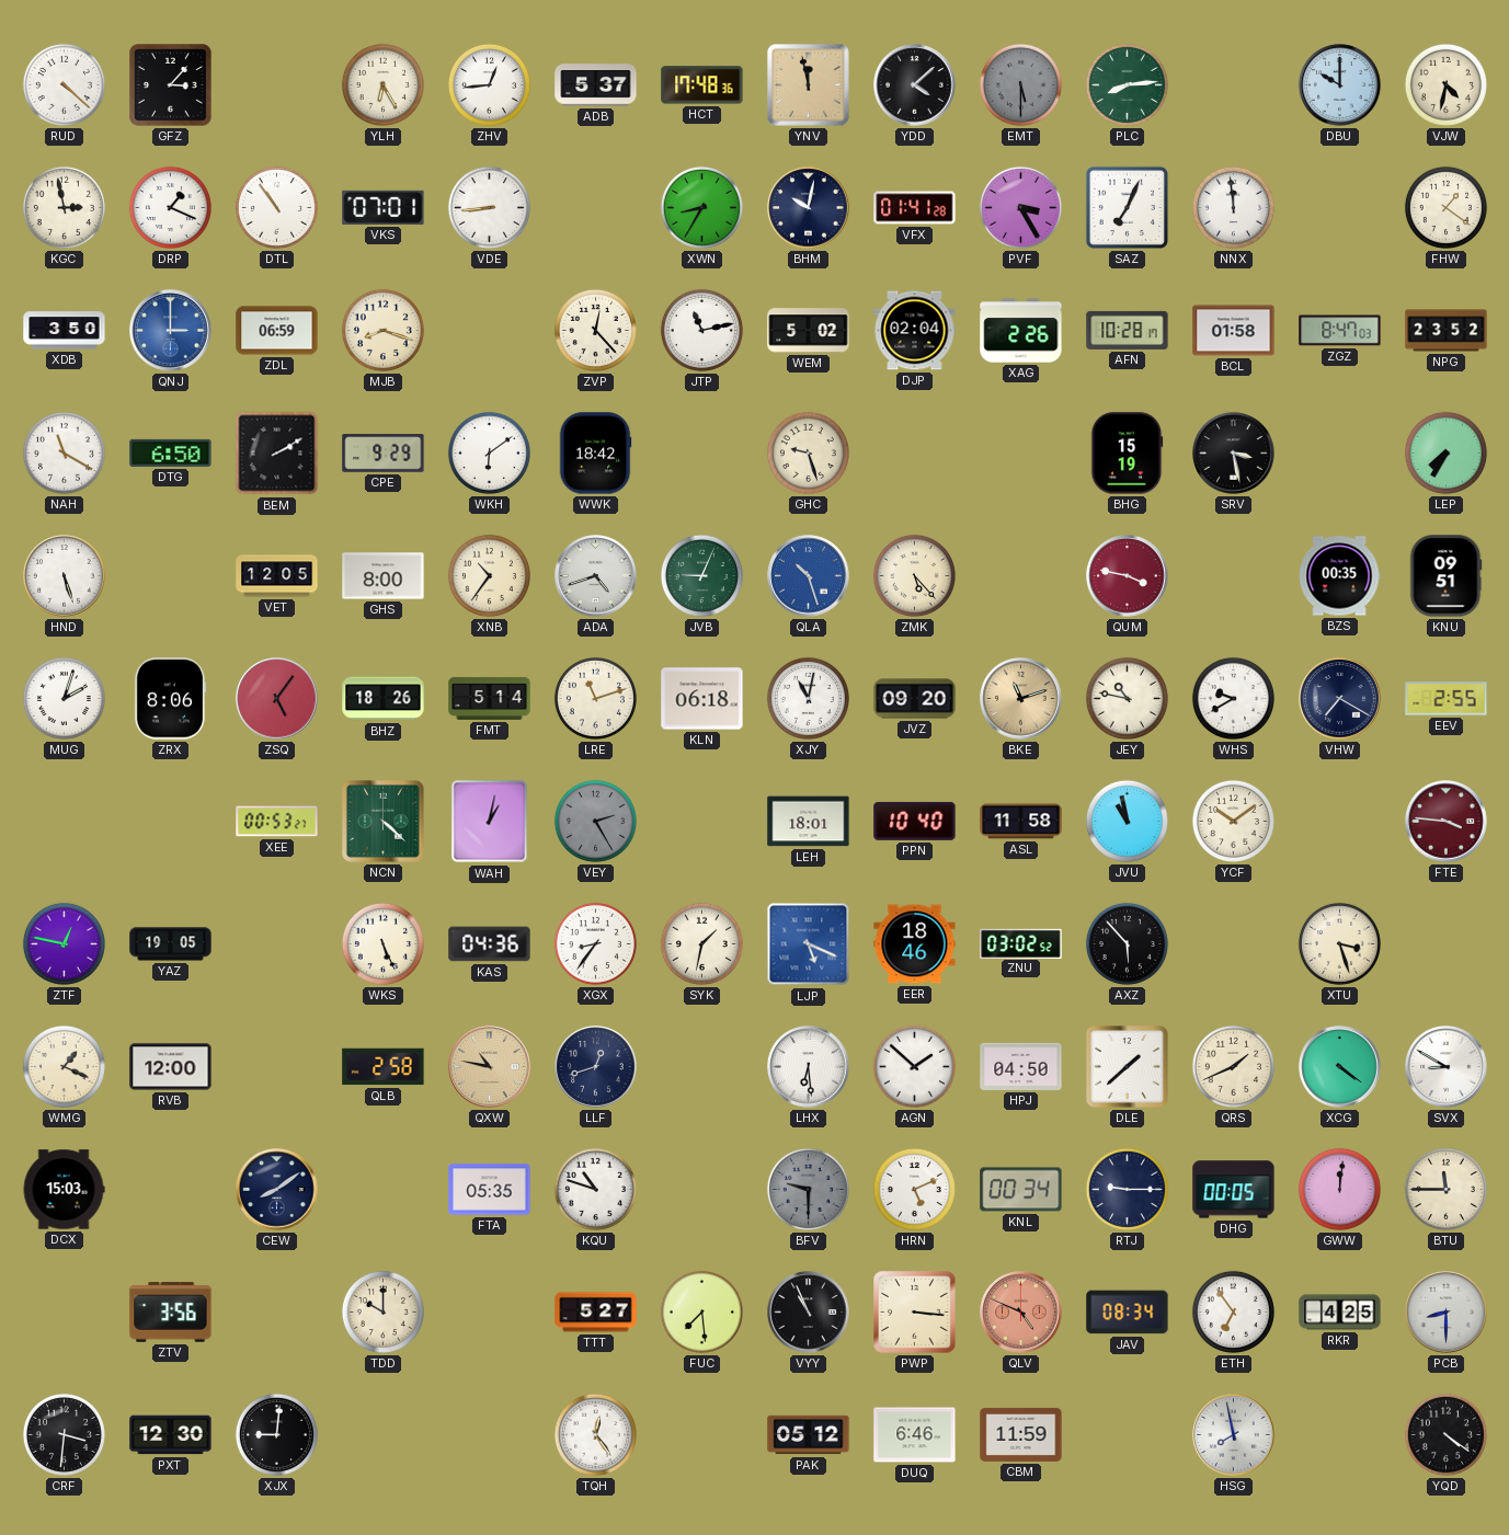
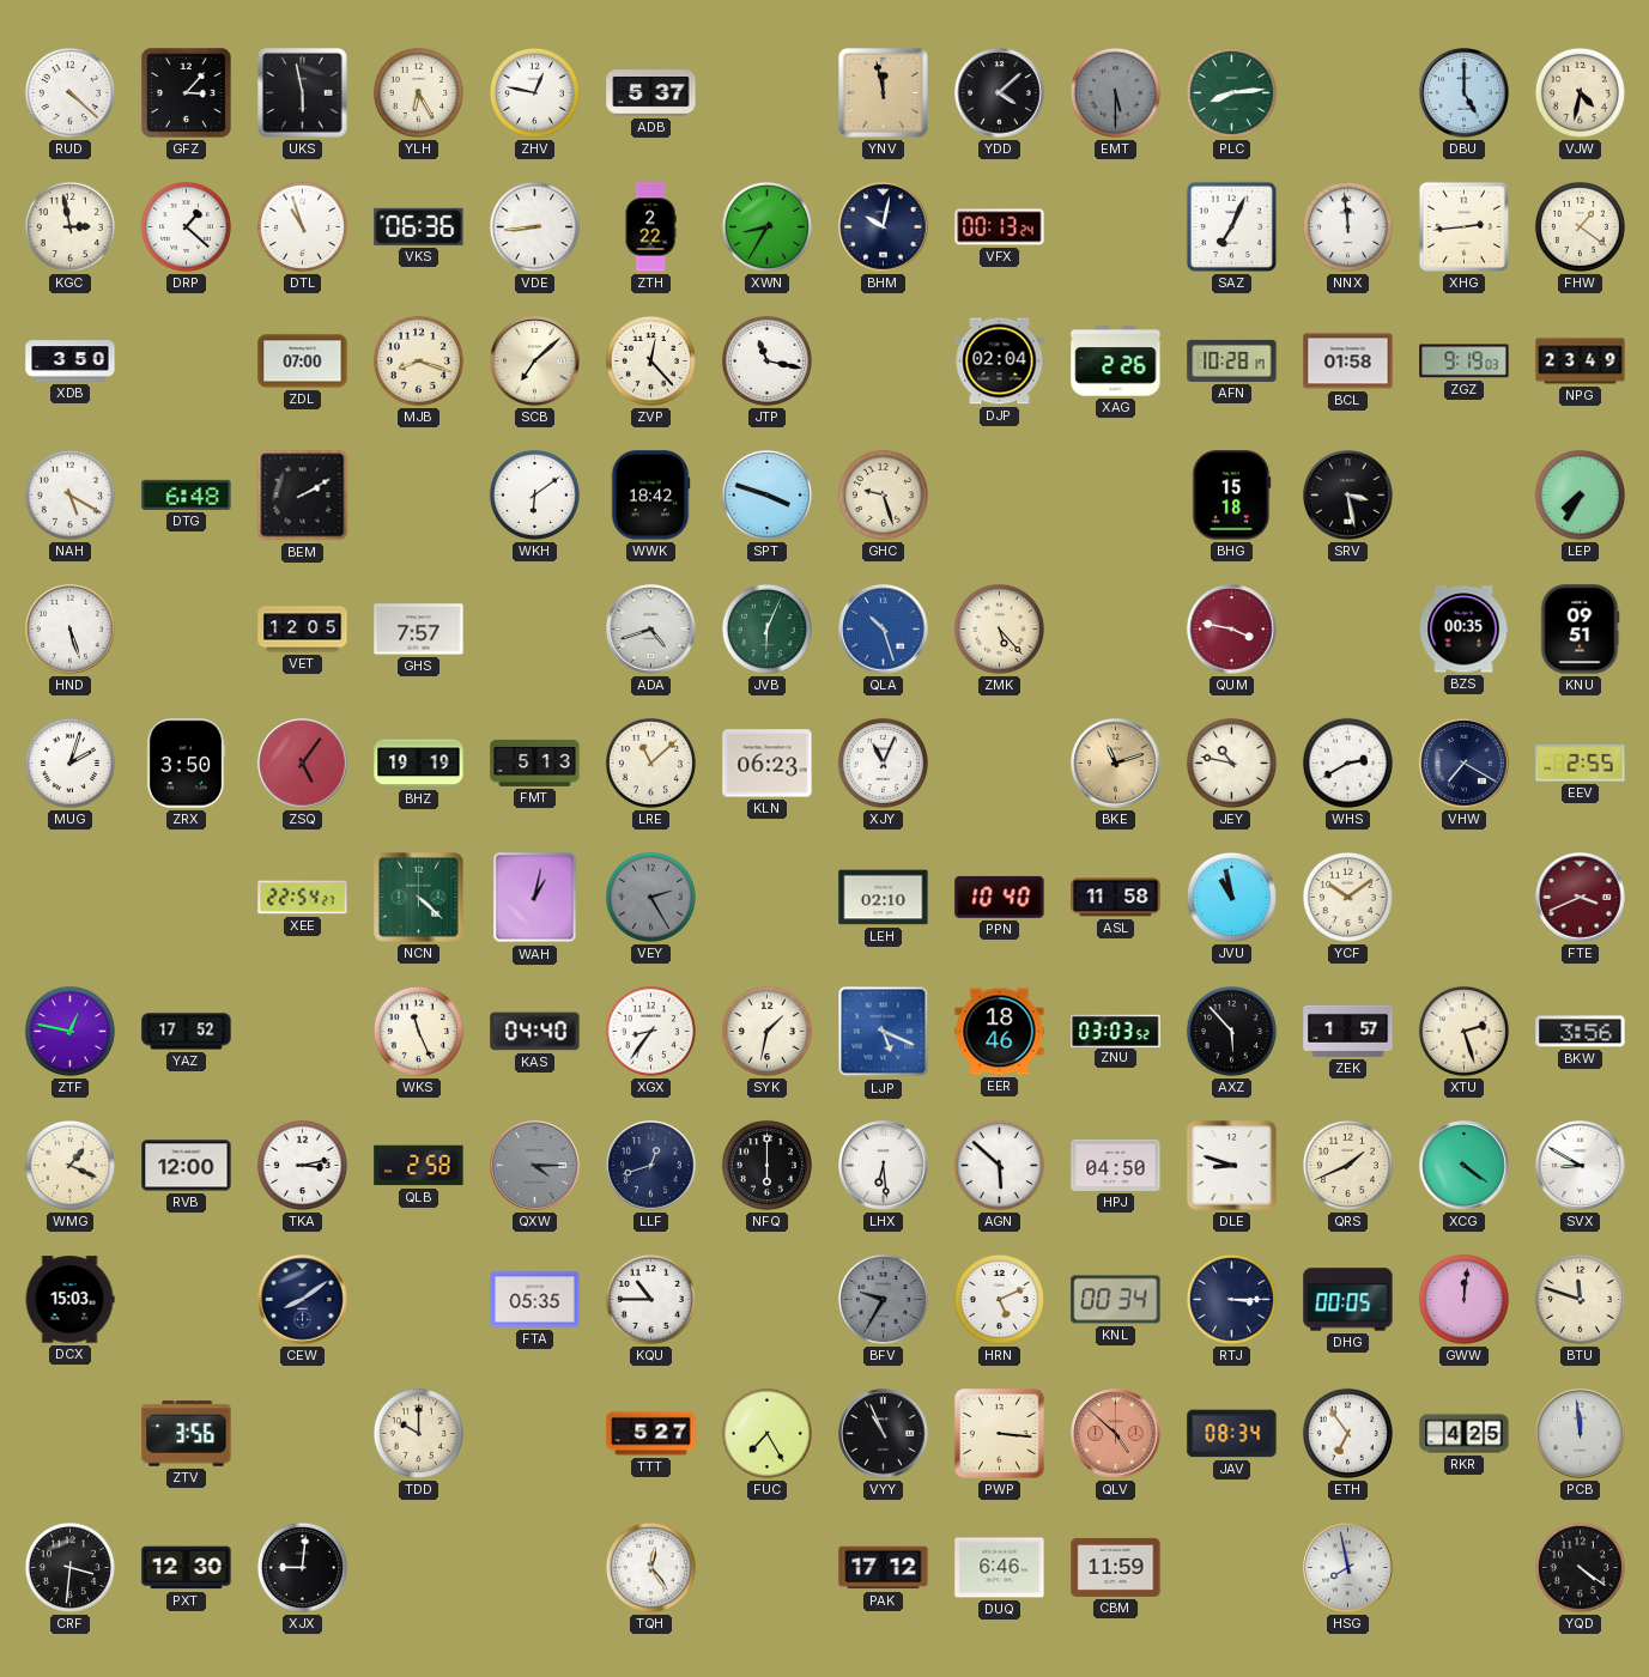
UKS: none -> 5:58 (303, 93)
ZHV: 12:44 -> 12:47 (534, 92)
HCT: 17:48 -> none (702, 85)
DBU: 10:00 -> 5:00 (1465, 93)
DRP: 1:19 -> 1:22 (186, 226)
DTL: 10:54 -> 10:57 (302, 226)
VKS: 07:01 -> 06:36 (419, 226)
ZTH: none -> 2:22 (650, 227)
VFX: 01:41 -> 00:13 (1000, 227)
PVF: 3:25 -> none (1020, 207)
XHG: none -> 2:44 (1463, 226)
QNJ: 3:00 -> none (171, 331)
ZDL: 06:59 -> 07:00 (303, 361)
SCB: none -> 7:08 (535, 361)
JTP: 11:13 -> 11:17 (766, 360)
WEM: 5:02 -> none (809, 331)
ZGZ: 8:47 -> 9:19 (1465, 361)
NPG: 23:52 -> 23:49 (1581, 361)
NAH: 11:20 -> 5:20 (69, 494)
DTG: 6:50 -> 6:48 (187, 494)
CPE: 9:29 -> none (384, 454)
SPT: none -> 3:48 (766, 494)
BHG: 15:19 -> 15:18 (1232, 496)
GHS: 8:00 -> 7:57 (419, 630)
XNB: 10:36 -> none (489, 575)
JVB: 9:04 -> 6:04 (766, 628)
ZRX: 8:06 -> 3:50 (186, 764)
BHZ: 18:26 -> 19:19 (419, 764)
FMT: 5:14 -> 5:13 (535, 762)
LRE: 11:12 -> 11:08 (650, 762)
KLN: 06:18 -> 06:23 (768, 764)
XJY: 11:02 -> 11:04 (883, 762)
JVZ: 09:20 -> none (915, 699)
WHS: 9:40 -> 2:40 (1347, 762)
XEE: 00:53 -> 22:54 (303, 898)
LEH: 18:01 -> 02:10 (884, 898)
FTE: 3:46 -> 3:41 (1581, 898)
YAZ: 19:05 -> 17:52 (187, 1032)
WKS: 5:26 -> 11:26 (418, 1031)
KAS: 04:36 -> 04:40 (535, 1032)
ZNU: 03:02 -> 03:03 (1116, 1031)
ZEK: none -> 1:57 (1348, 1031)
XTU: 3:27 -> 2:27 (1463, 1031)
BKW: none -> 3:56 (1581, 1032)
TKA: none -> 3:13 (302, 1165)
QXW: 10:47 -> 4:15 (535, 1166)
QXW dial: champagne -> grey (535, 1166)
NFQ: none -> 6:00 (766, 1165)
AGN: 1:52 -> 5:52 (999, 1165)
DLE: 1:38 -> 8:48 (1232, 1166)
KQU: 10:48 -> 10:45 (650, 1299)
BFV: 9:30 -> 9:35 (883, 1299)
RTJ: 9:15 -> 3:15 (1231, 1299)
BTU: 11:45 -> 11:48 (1580, 1299)
FUC: 7:29 -> 7:25 (766, 1433)
QLV: 4:49 -> 4:52 (1116, 1434)
PCB: 8:30 -> 11:59 (1581, 1434)
PAK: 05:12 -> 17:12 (884, 1568)
